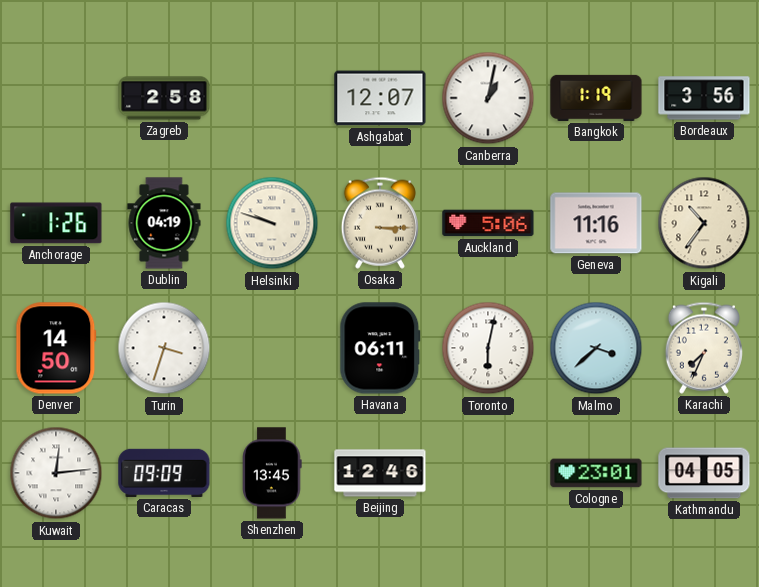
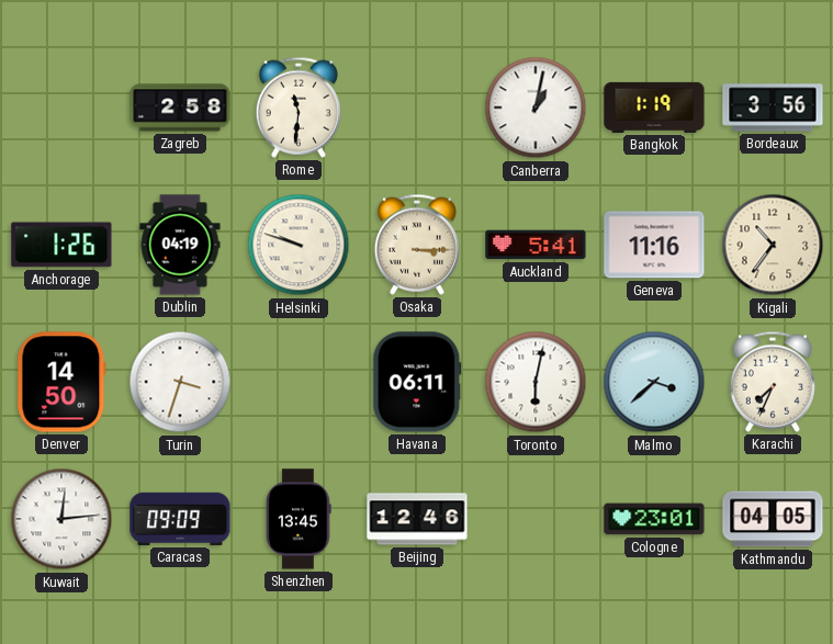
Rome: none -> 11:31 (299, 108)
Ashgabat: 12:07 -> none (380, 98)
Auckland: 5:06 -> 5:41 (536, 245)
